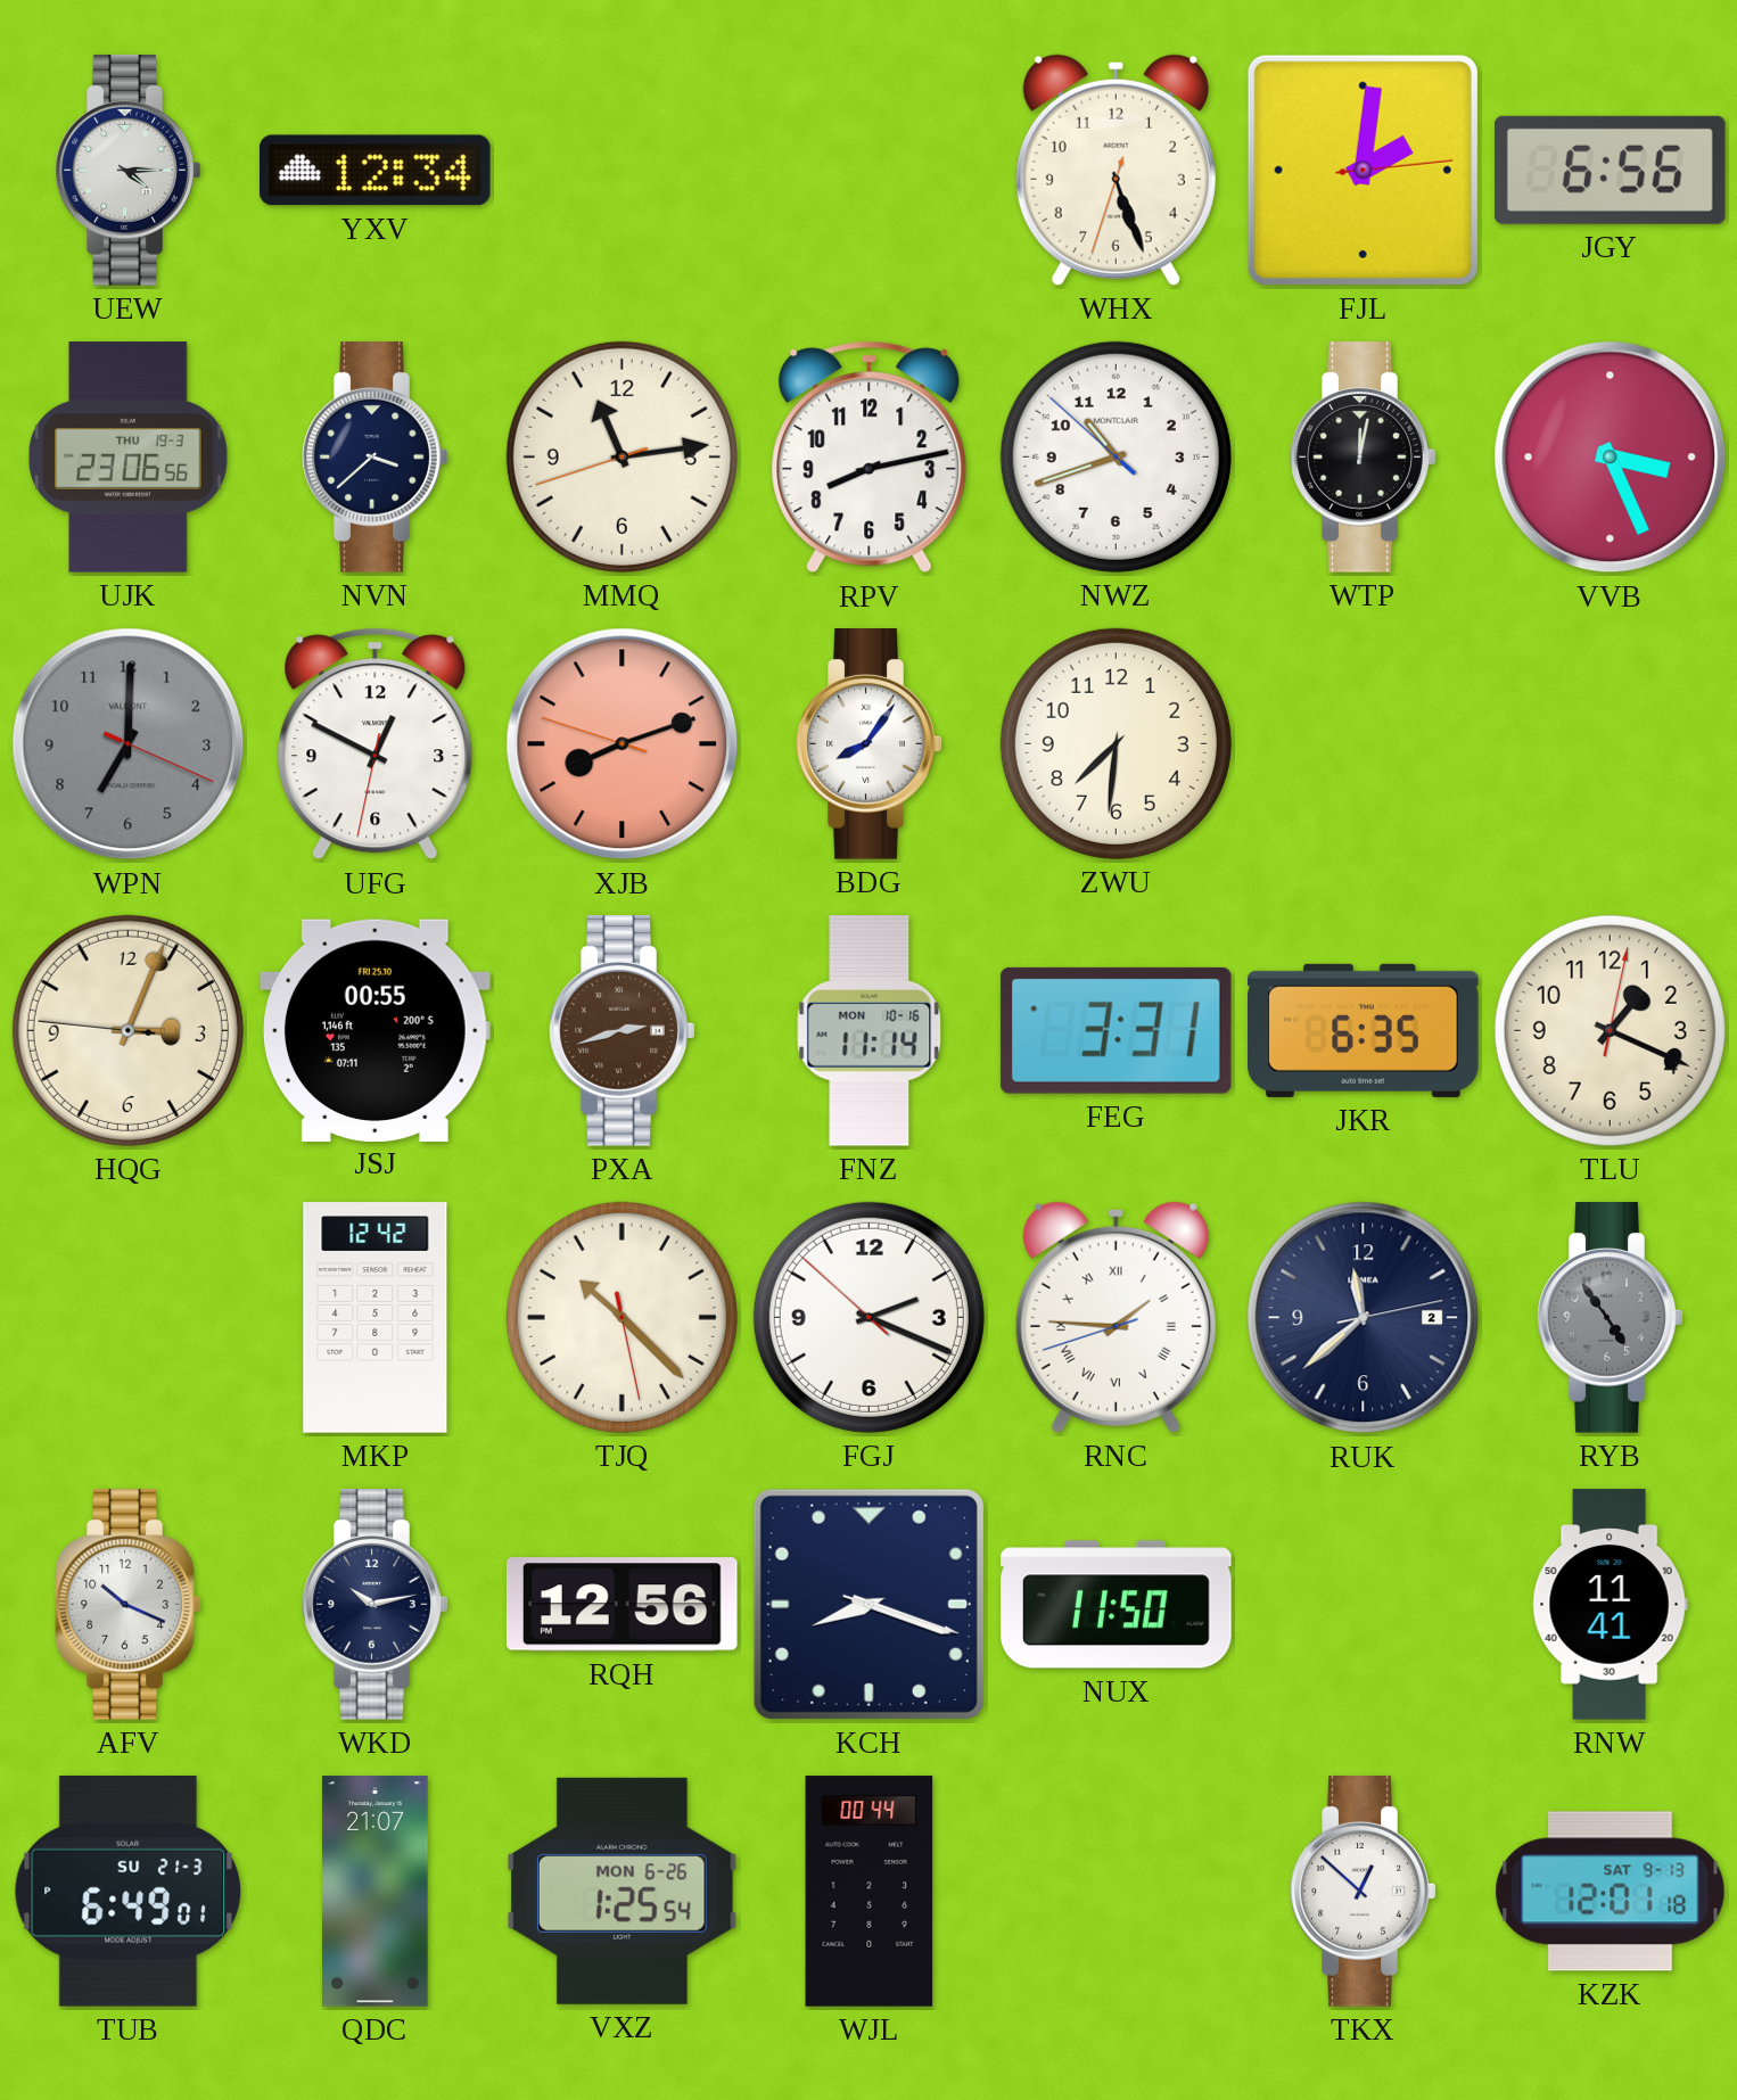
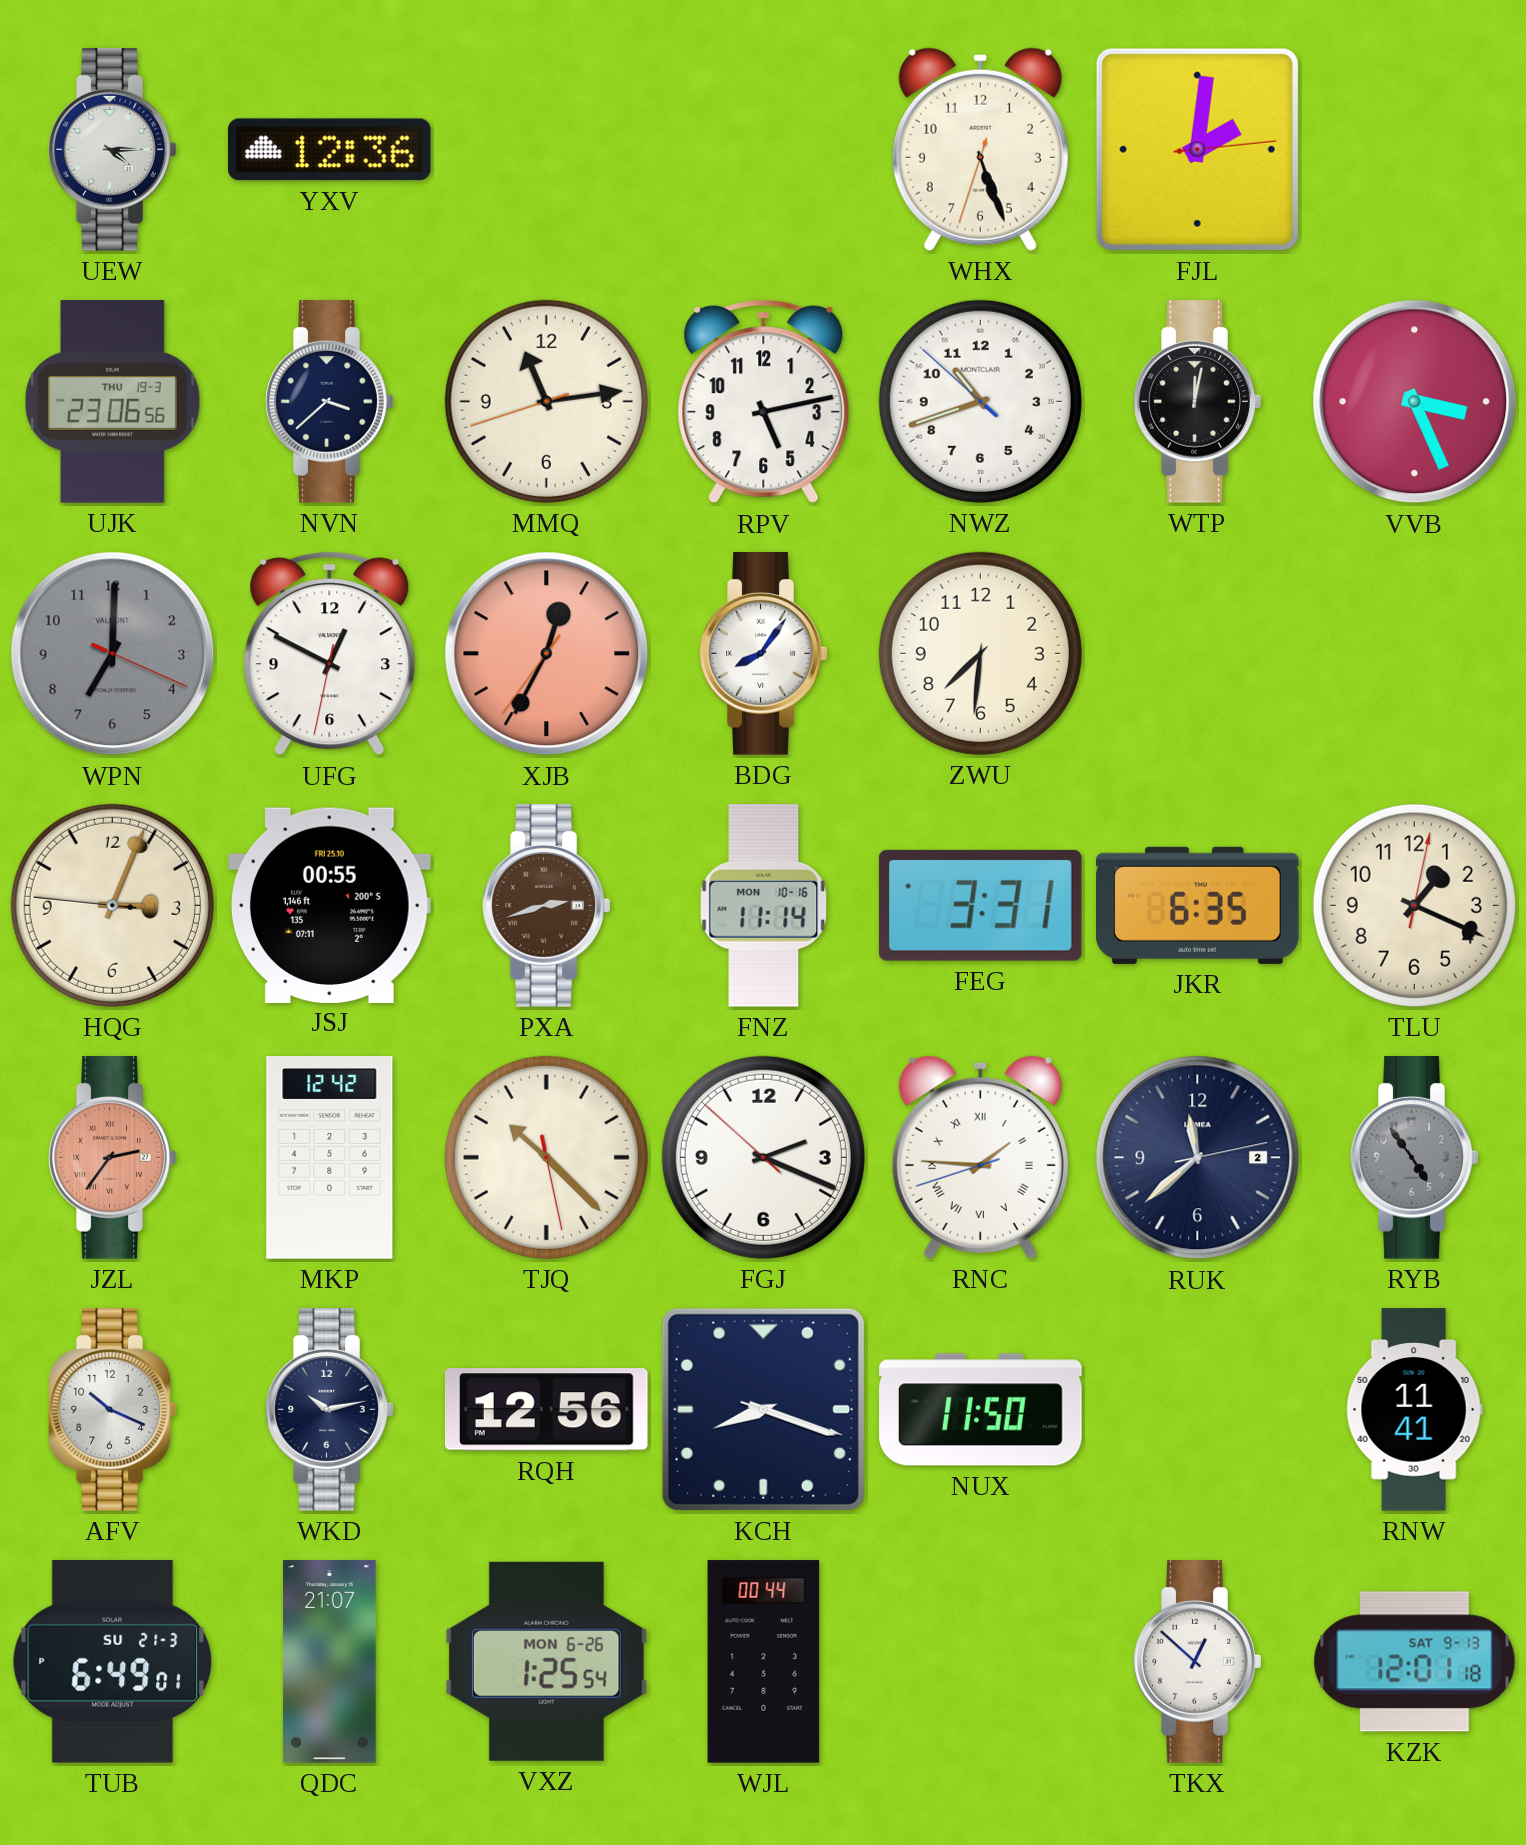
YXV: 12:34 -> 12:36 (330, 150)
JGY: 6:56 -> none (1611, 170)
RPV: 8:13 -> 5:13 (764, 402)
XJB: 8:11 -> 12:34 (547, 654)
JZL: none -> 2:36 (113, 1158)
